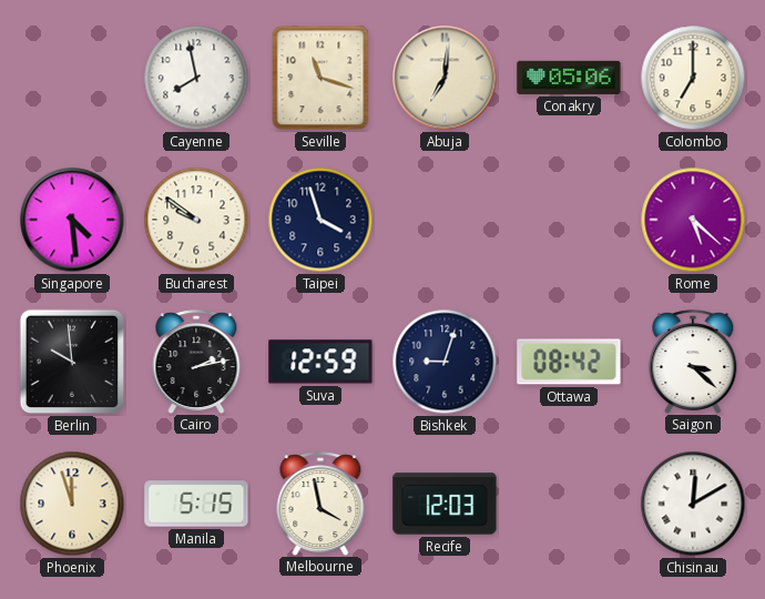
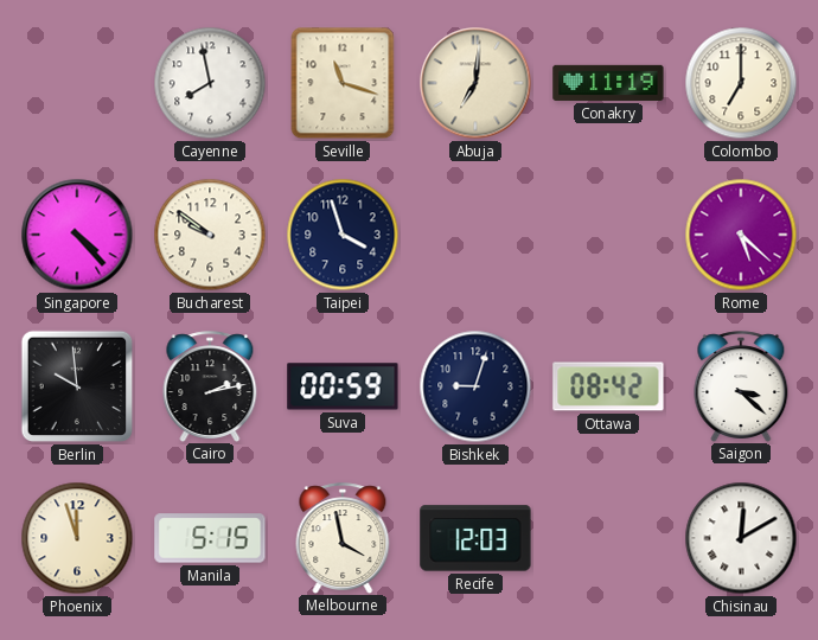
Conakry: 05:06 -> 11:19 (608, 83)
Singapore: 4:29 -> 4:23 (77, 235)
Suva: 12:59 -> 00:59 (343, 386)
